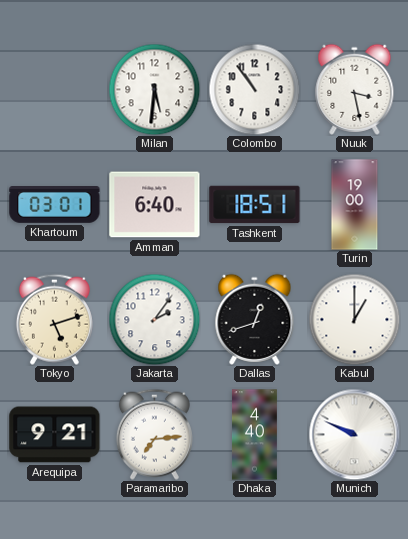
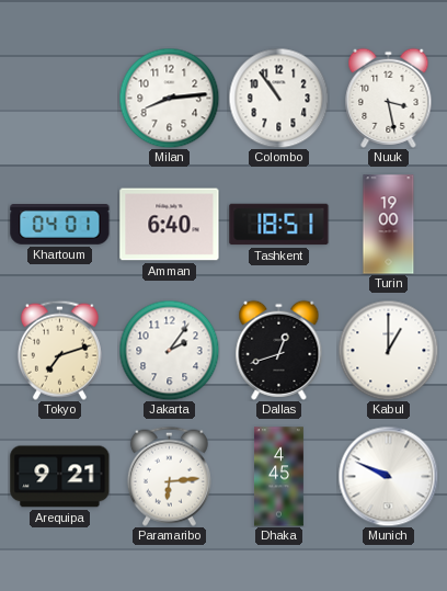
Milan: 5:31 -> 8:14 (169, 98)
Khartoum: 03:01 -> 04:01 (60, 225)
Tokyo: 5:12 -> 7:12 (59, 350)
Paramaribo: 7:14 -> 6:14 (169, 476)
Dhaka: 4:40 -> 4:45 (278, 477)
